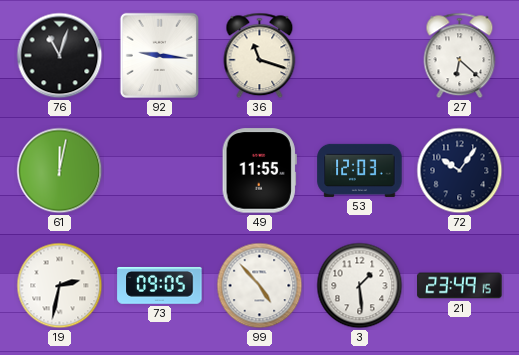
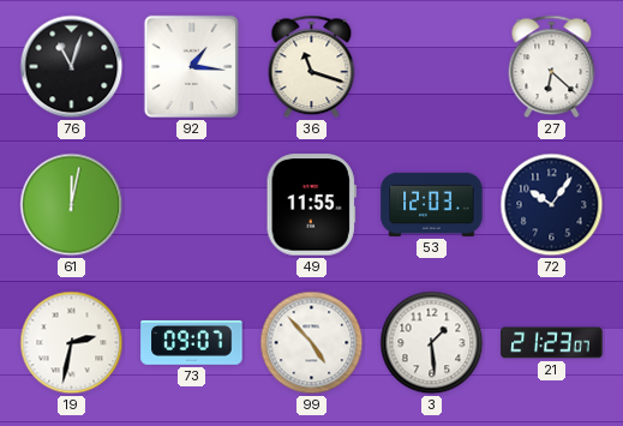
92: 9:16 -> 1:16 (191, 66)
73: 09:05 -> 09:07 (192, 342)
21: 23:49 -> 21:23 (552, 343)
